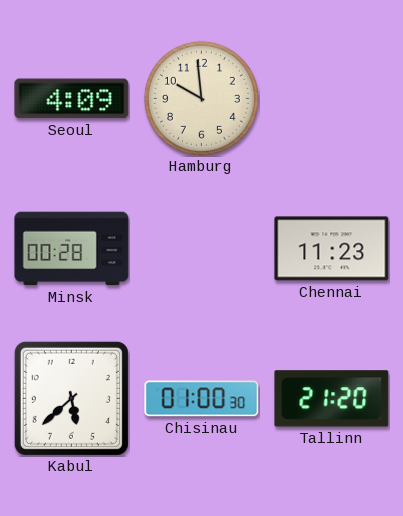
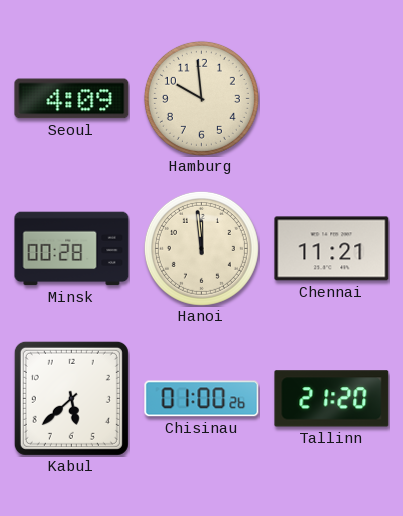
Hanoi: none -> 11:59 (201, 248)
Chennai: 11:23 -> 11:21 (332, 249)
Chisinau: 01:00:30 -> 01:00:26 (202, 399)
